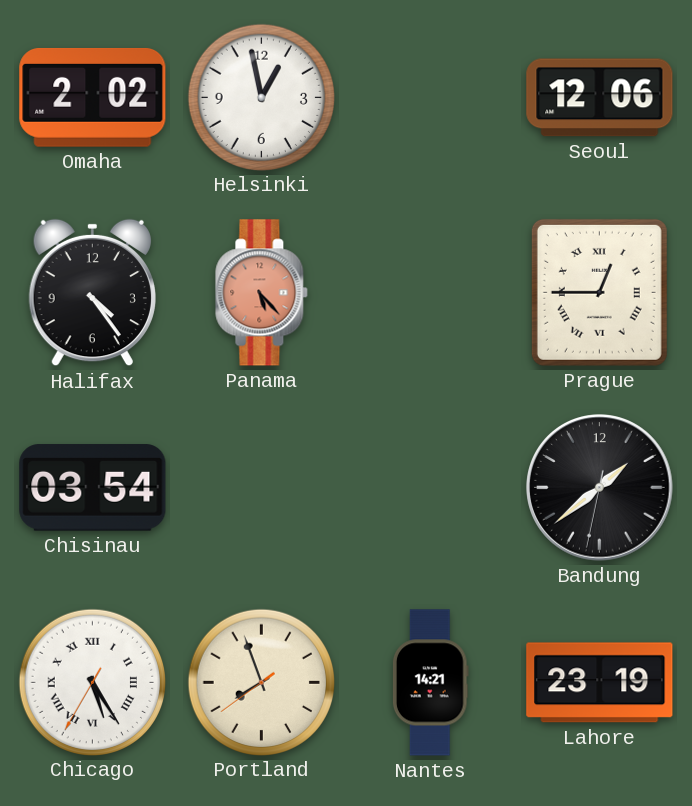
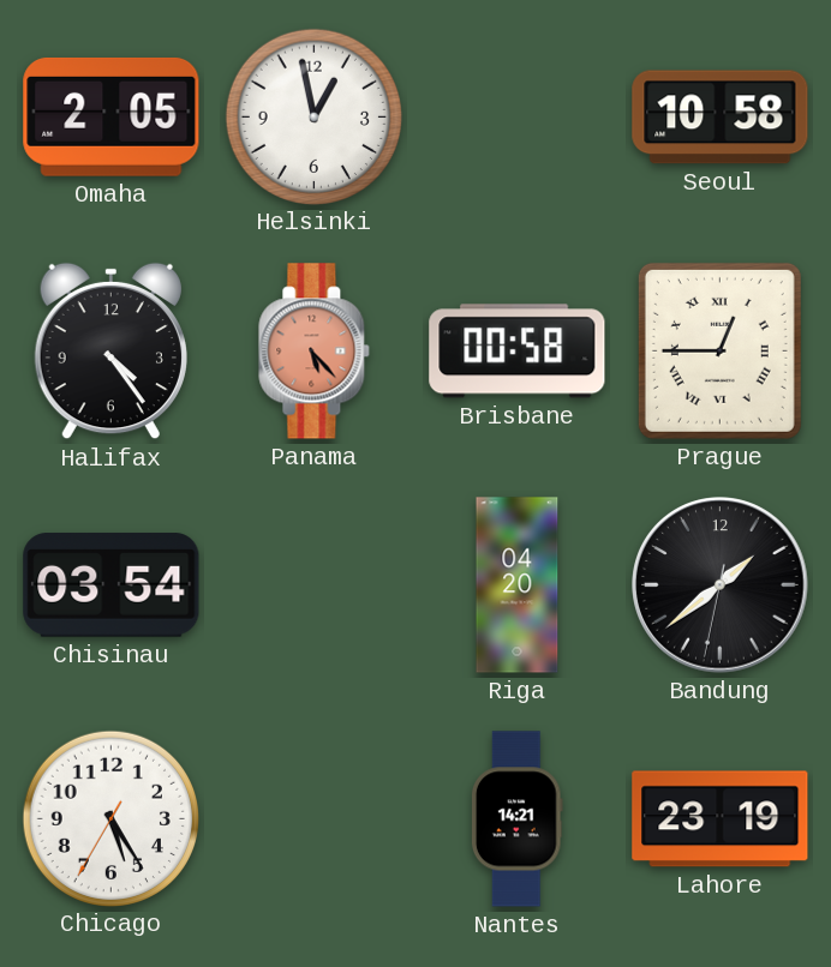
Omaha: 2:02 -> 2:05 (112, 116)
Seoul: 12:06 -> 10:58 (721, 118)
Brisbane: none -> 00:58 (518, 352)
Riga: none -> 04:20 (518, 585)
Chicago numerals: Roman -> Arabic (110, 818)
Portland: 7:56 -> none (261, 682)
